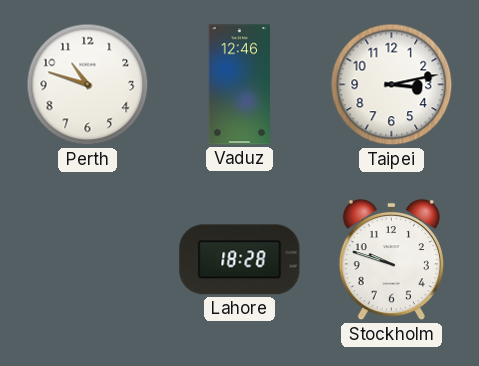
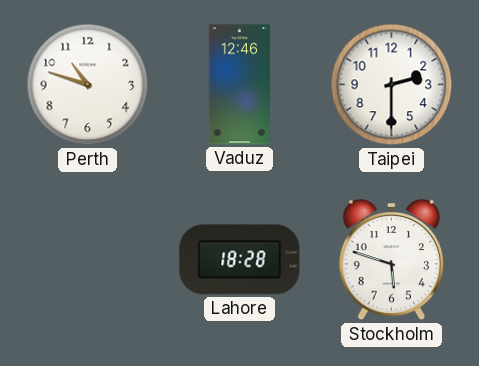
Taipei: 3:13 -> 2:30 (392, 85)
Stockholm: 9:48 -> 5:48 (391, 260)
